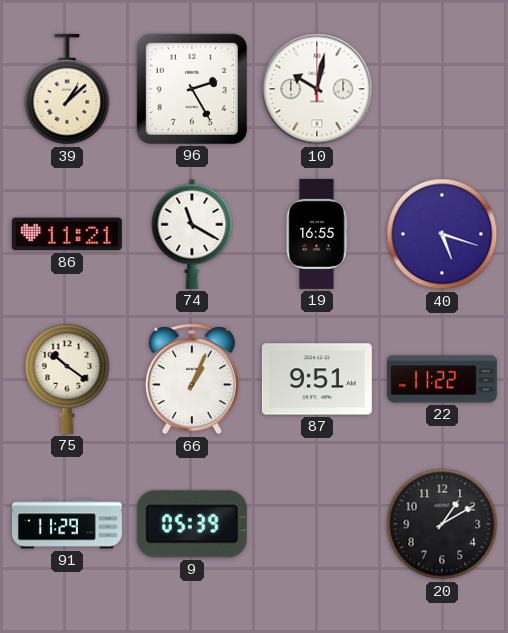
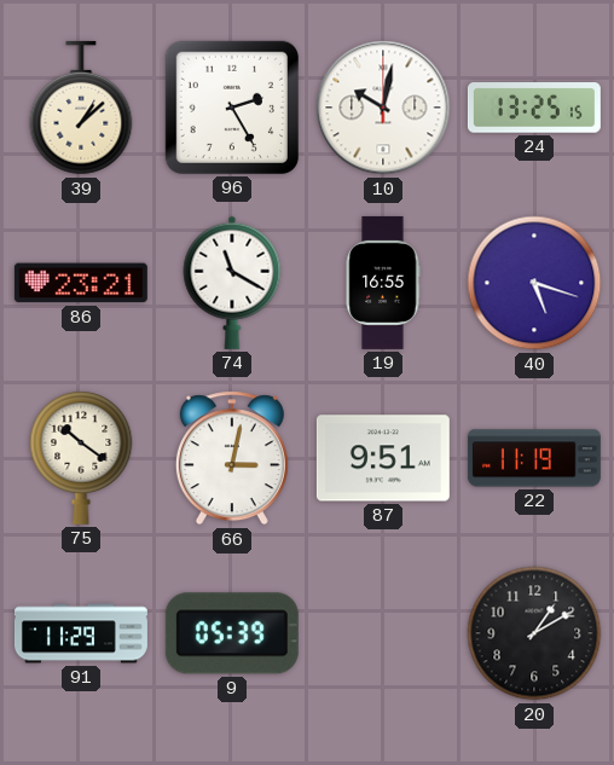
24: none -> 13:25 (534, 108)
86: 11:21 -> 23:21 (81, 283)
66: 1:04 -> 3:02 (232, 458)
22: 11:22 -> 11:19 (534, 458)
